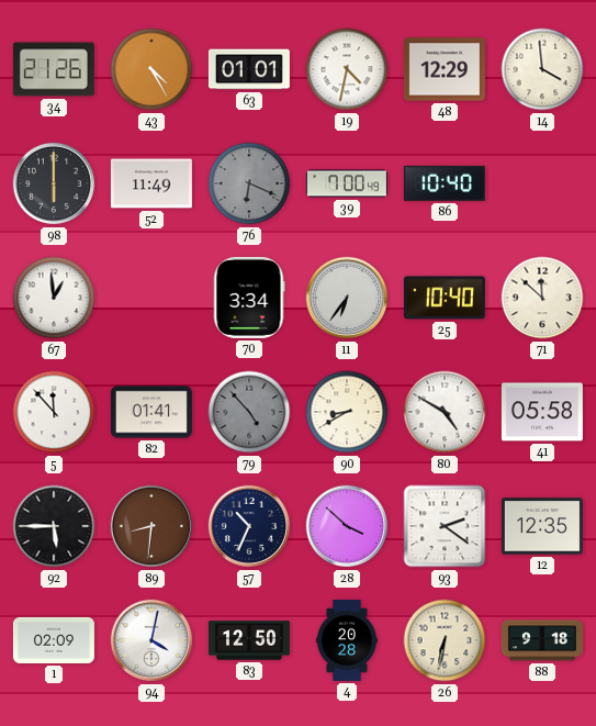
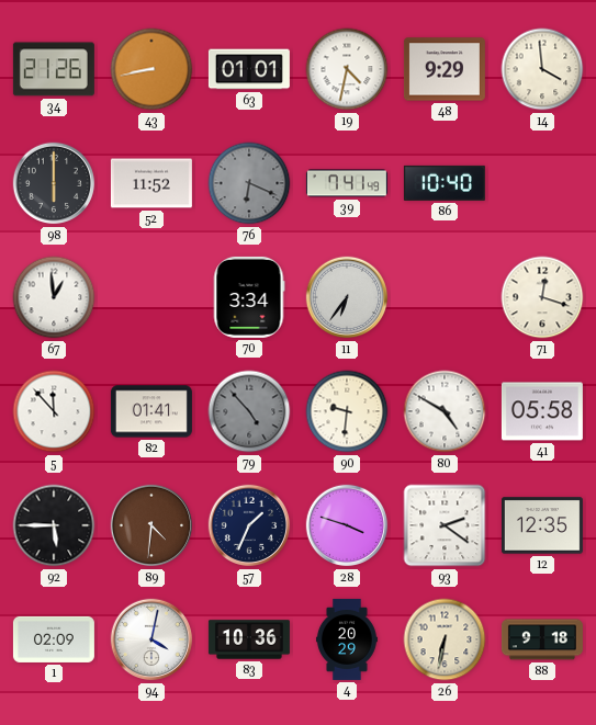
43: 4:25 -> 8:43 (151, 69)
48: 12:29 -> 9:29 (445, 69)
52: 11:49 -> 11:52 (151, 183)
39: 7:00 -> 7:41 (347, 183)
25: 10:40 -> none (445, 298)
71: 11:52 -> 12:18 (542, 297)
90: 8:40 -> 9:31 (347, 411)
89: 8:31 -> 4:31 (151, 525)
57: 10:34 -> 1:34 (249, 525)
28: 3:52 -> 3:48 (347, 525)
83: 12:50 -> 10:36 (249, 639)
4: 20:28 -> 20:29 (347, 639)
